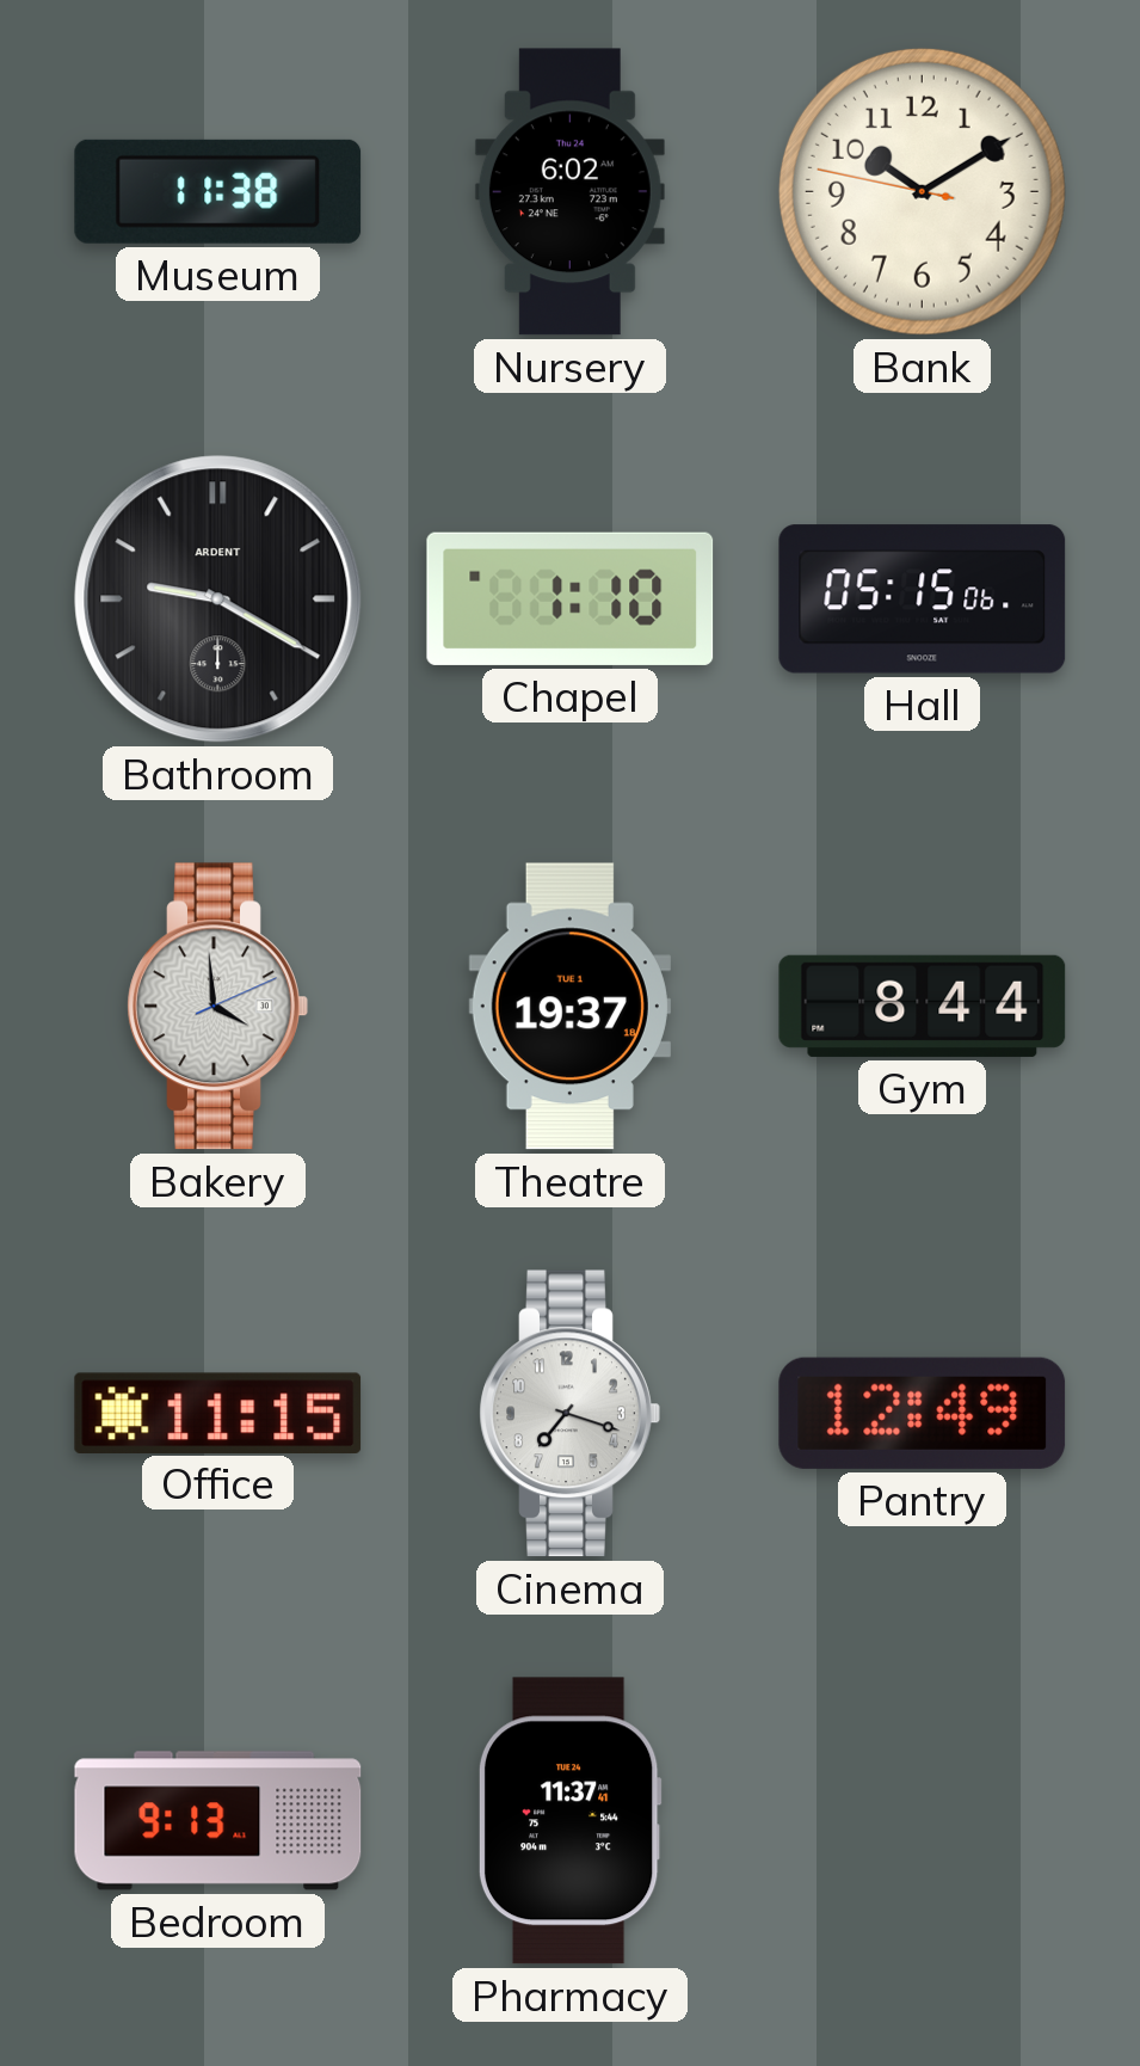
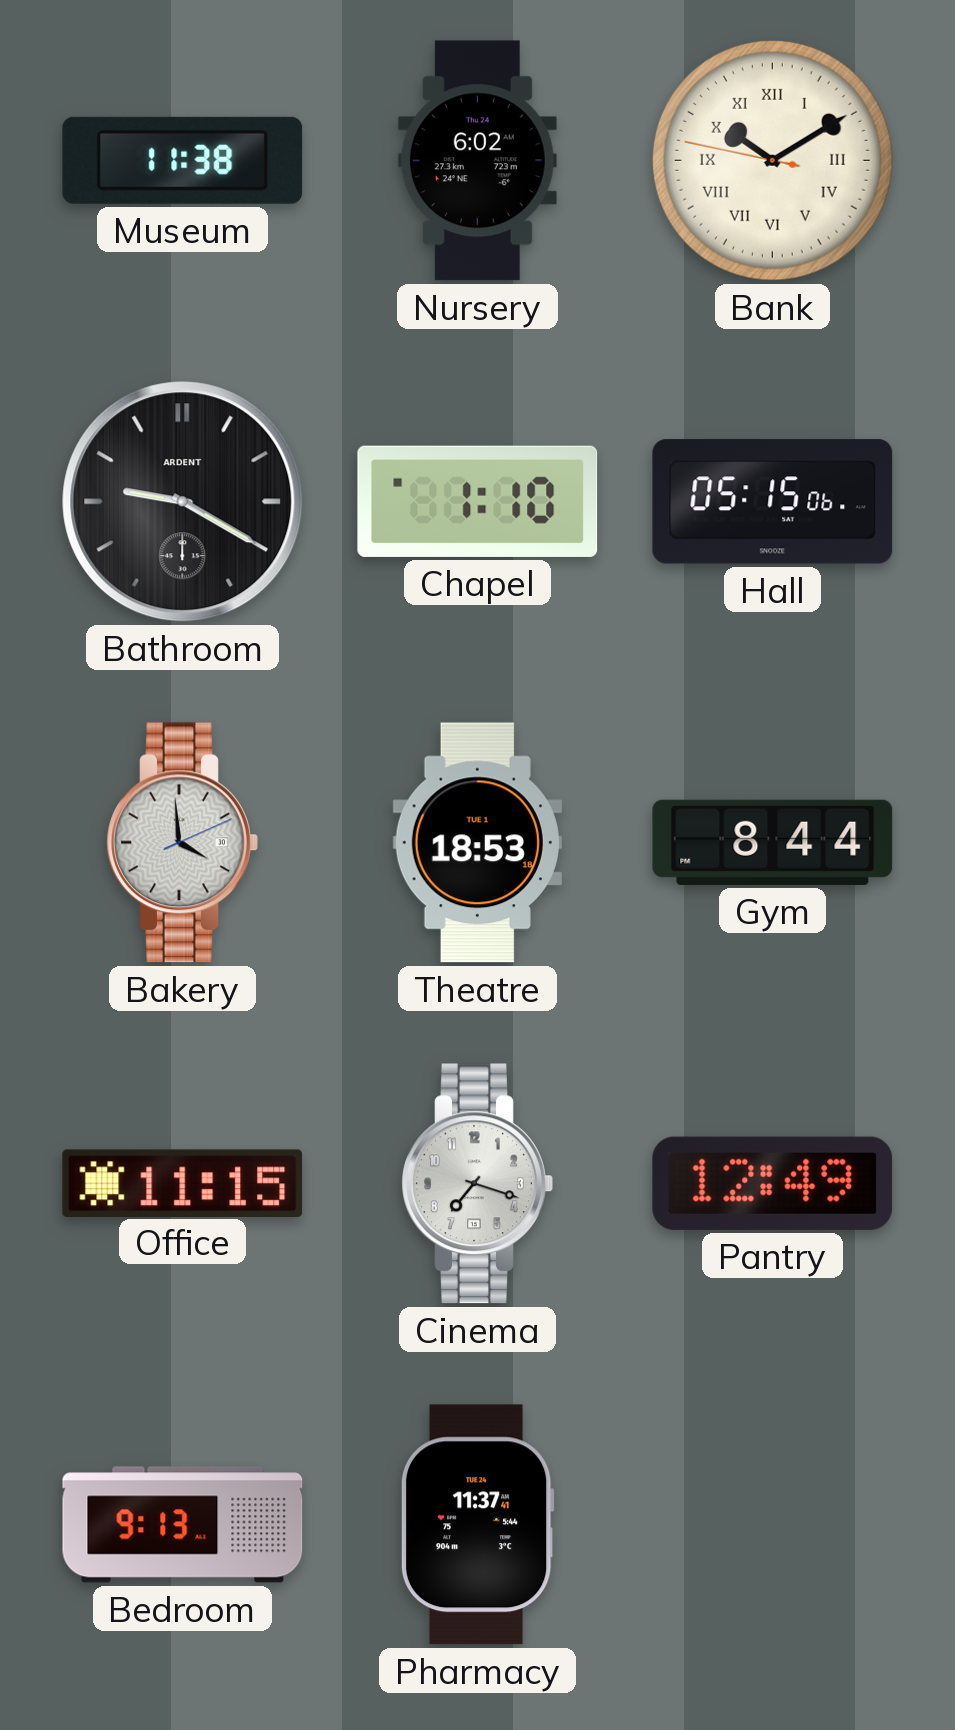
Bank numerals: Arabic -> Roman (772, 160)
Theatre: 19:37 -> 18:53 (477, 843)
